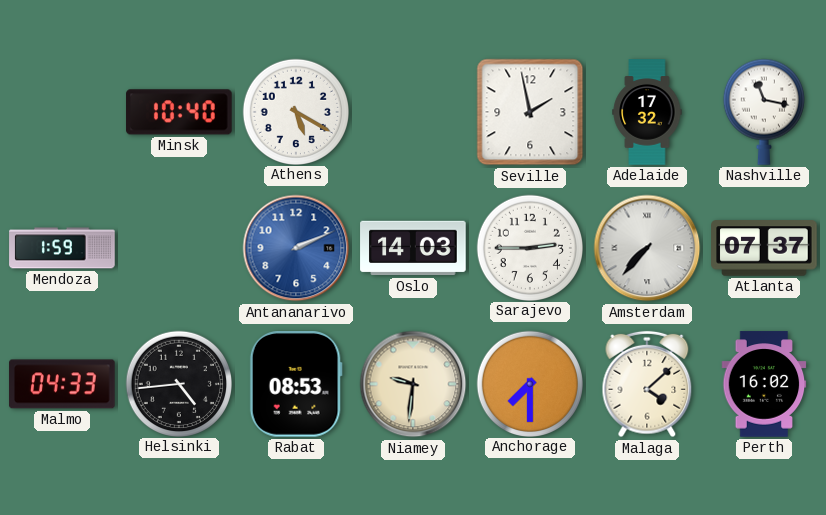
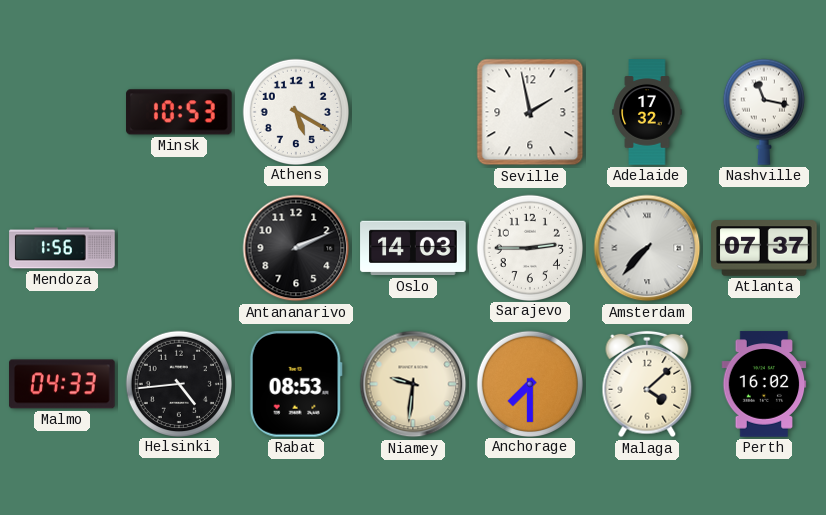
Minsk: 10:40 -> 10:53 (179, 112)
Mendoza: 1:59 -> 1:56 (62, 248)
Antananarivo dial: blue -> black (296, 248)
